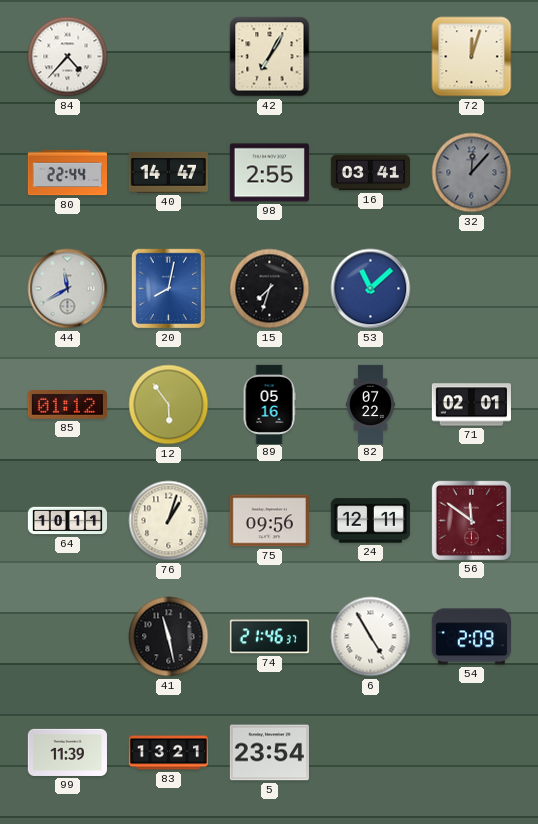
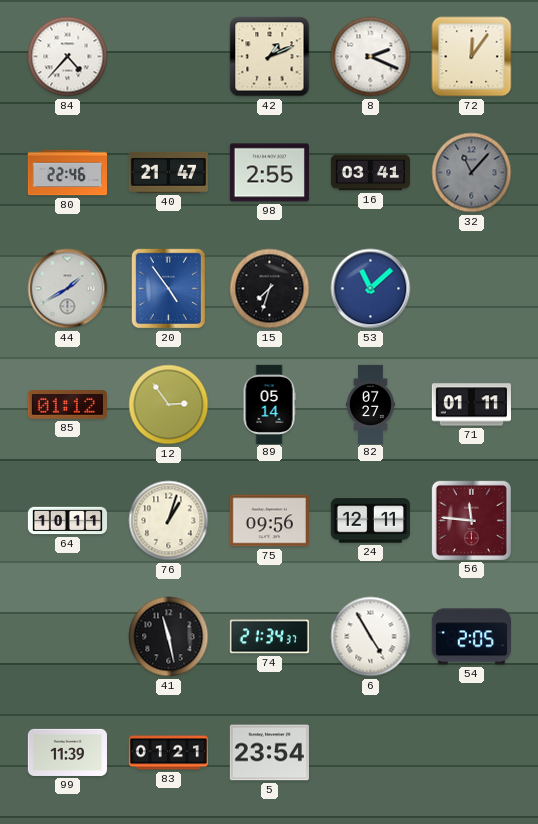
42: 7:05 -> 1:11 (270, 57)
8: none -> 2:19 (371, 57)
72: 12:03 -> 12:06 (472, 57)
80: 22:44 -> 22:46 (67, 173)
40: 14:47 -> 21:47 (168, 173)
32: 12:07 -> 11:07 (472, 173)
44: 11:40 -> 1:40 (68, 289)
20: 8:02 -> 4:54 (169, 289)
12: 5:54 -> 2:54 (169, 405)
89: 05:16 -> 05:14 (269, 404)
82: 07:22 -> 07:27 (370, 404)
71: 02:01 -> 01:11 (471, 405)
56: 11:51 -> 11:46 (471, 520)
74: 21:46 -> 21:34 (269, 637)
54: 2:09 -> 2:05 (471, 637)
83: 13:21 -> 01:21 (168, 753)
